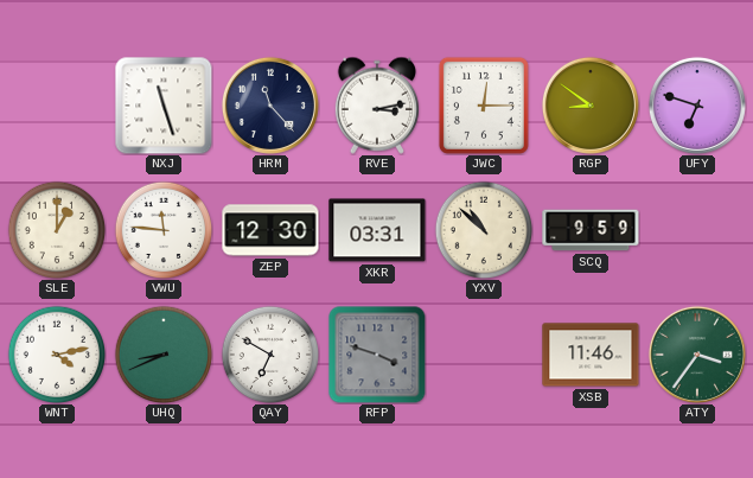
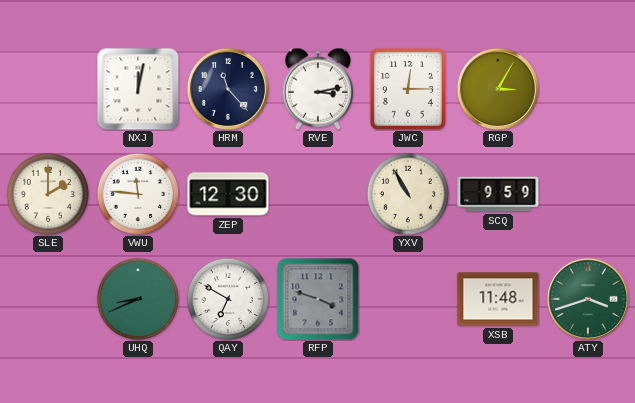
NXJ: 11:27 -> 12:02 (138, 89)
RGP: 8:51 -> 3:05 (498, 89)
UFY: 6:48 -> none (697, 106)
SLE: 1:00 -> 2:00 (48, 194)
XKR: 03:31 -> none (377, 230)
YXV: 10:52 -> 10:55 (408, 194)
WNT: 4:13 -> none (57, 355)
XSB: 11:46 -> 11:48 (498, 299)
ATY: 3:36 -> 3:42 (588, 299)
